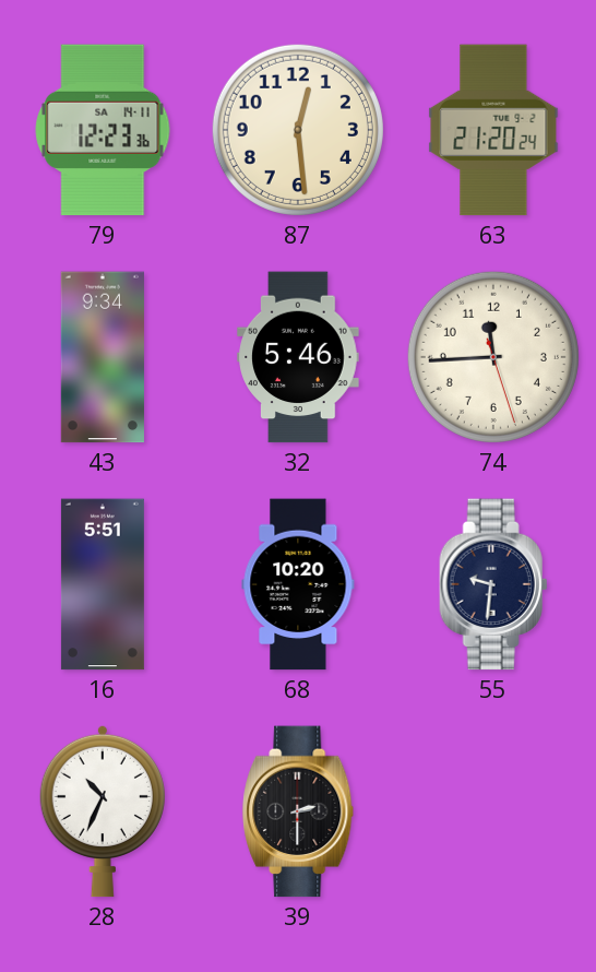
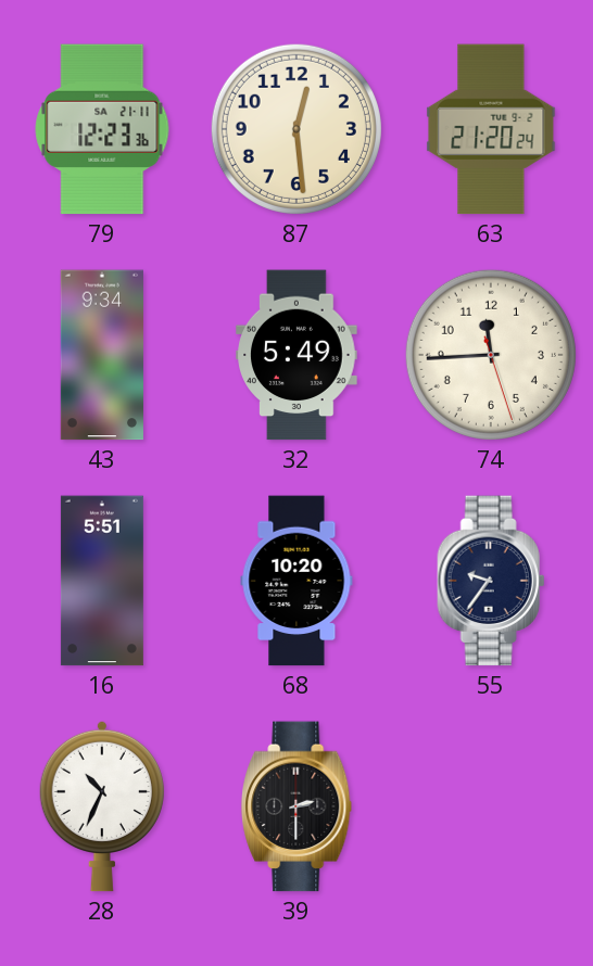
79 date: SA 14-11 -> SA 21-11 (102, 129)
32: 5:46 -> 5:49 (296, 355)
55: 9:31 -> 9:36 (491, 581)
